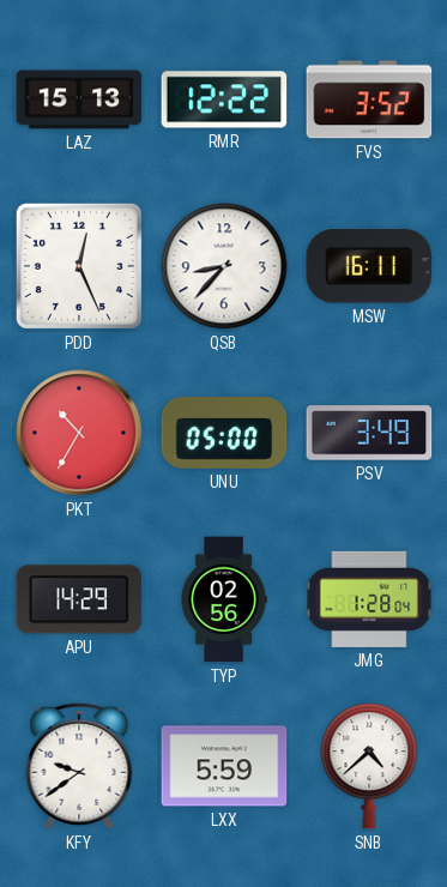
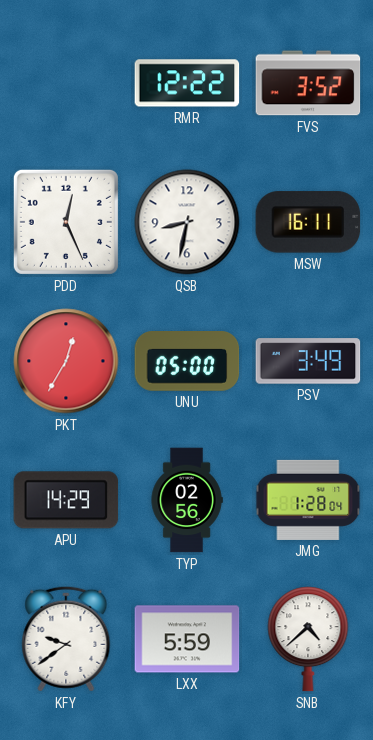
LAZ: 15:13 -> none (79, 99)
QSB: 8:37 -> 8:32 (187, 222)
PKT: 10:35 -> 12:35 (66, 361)
